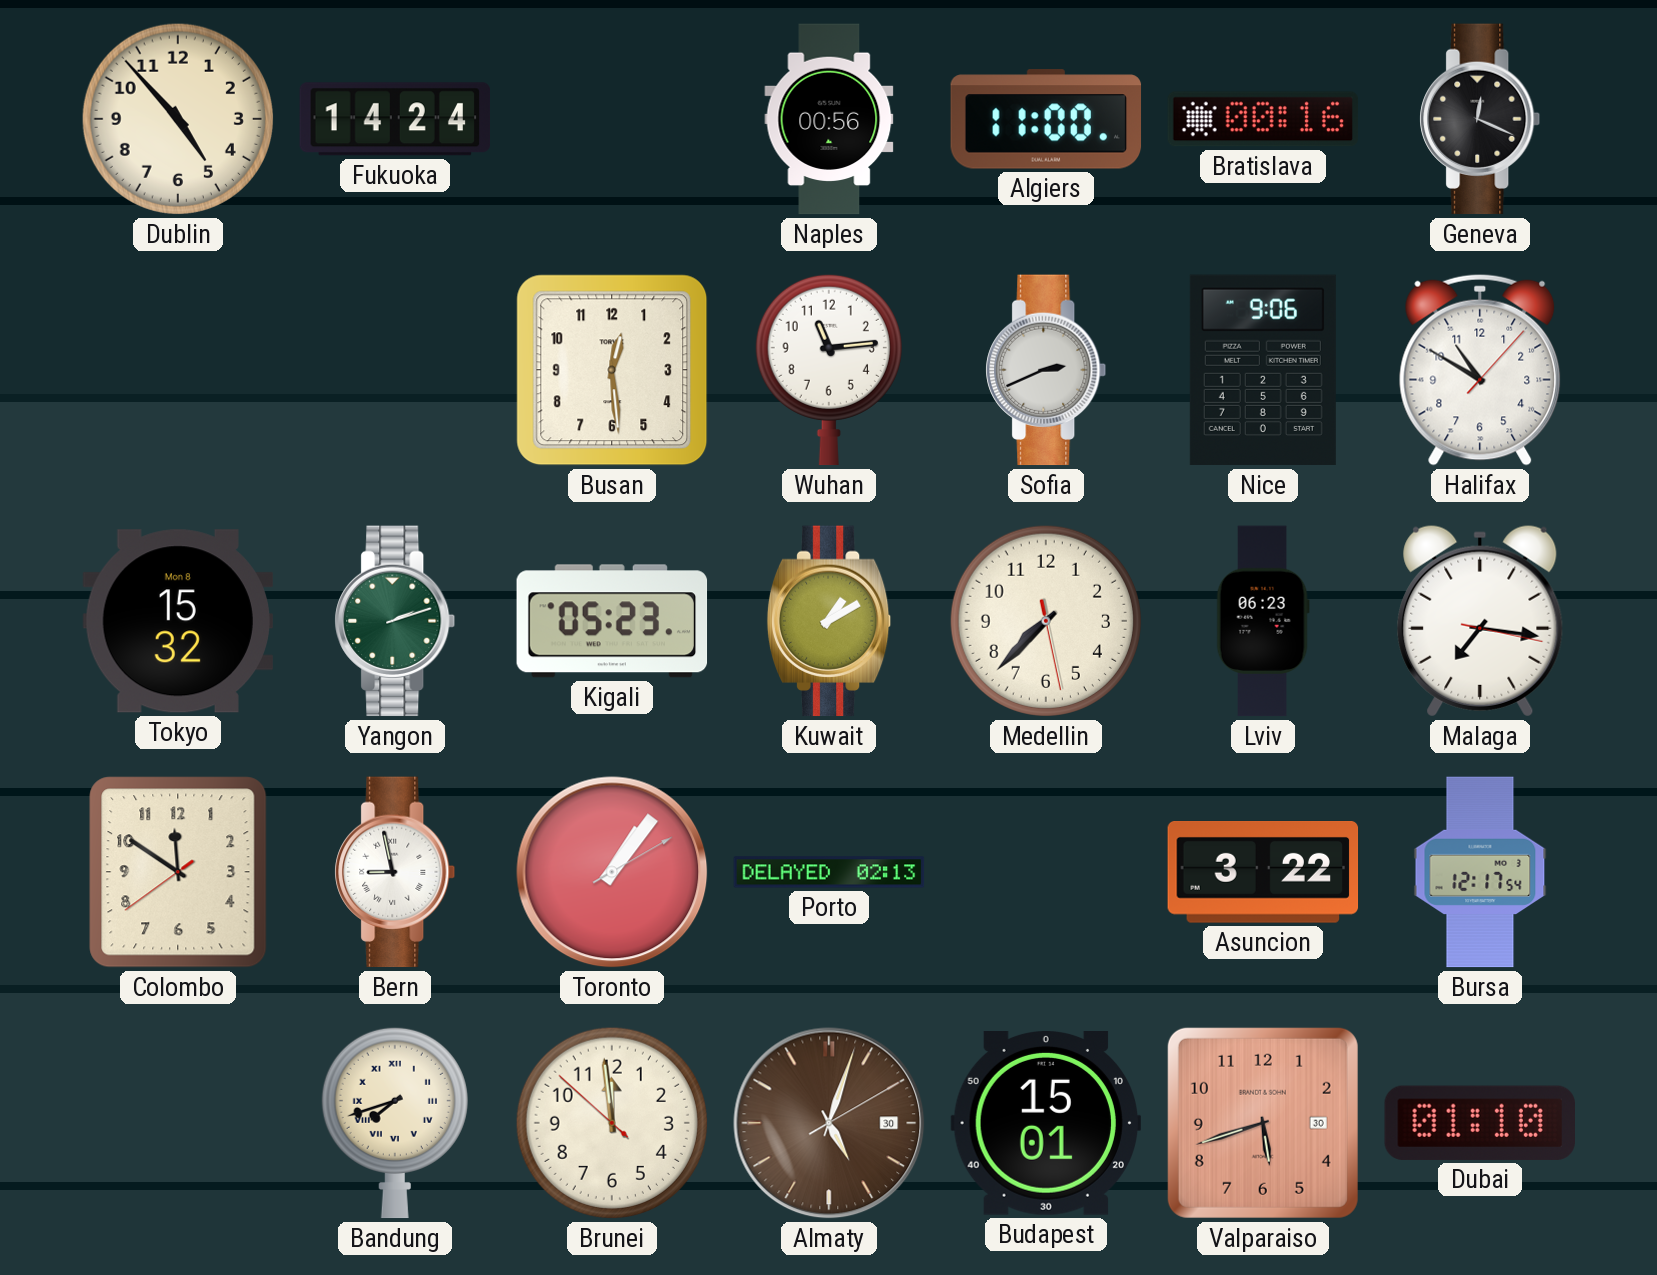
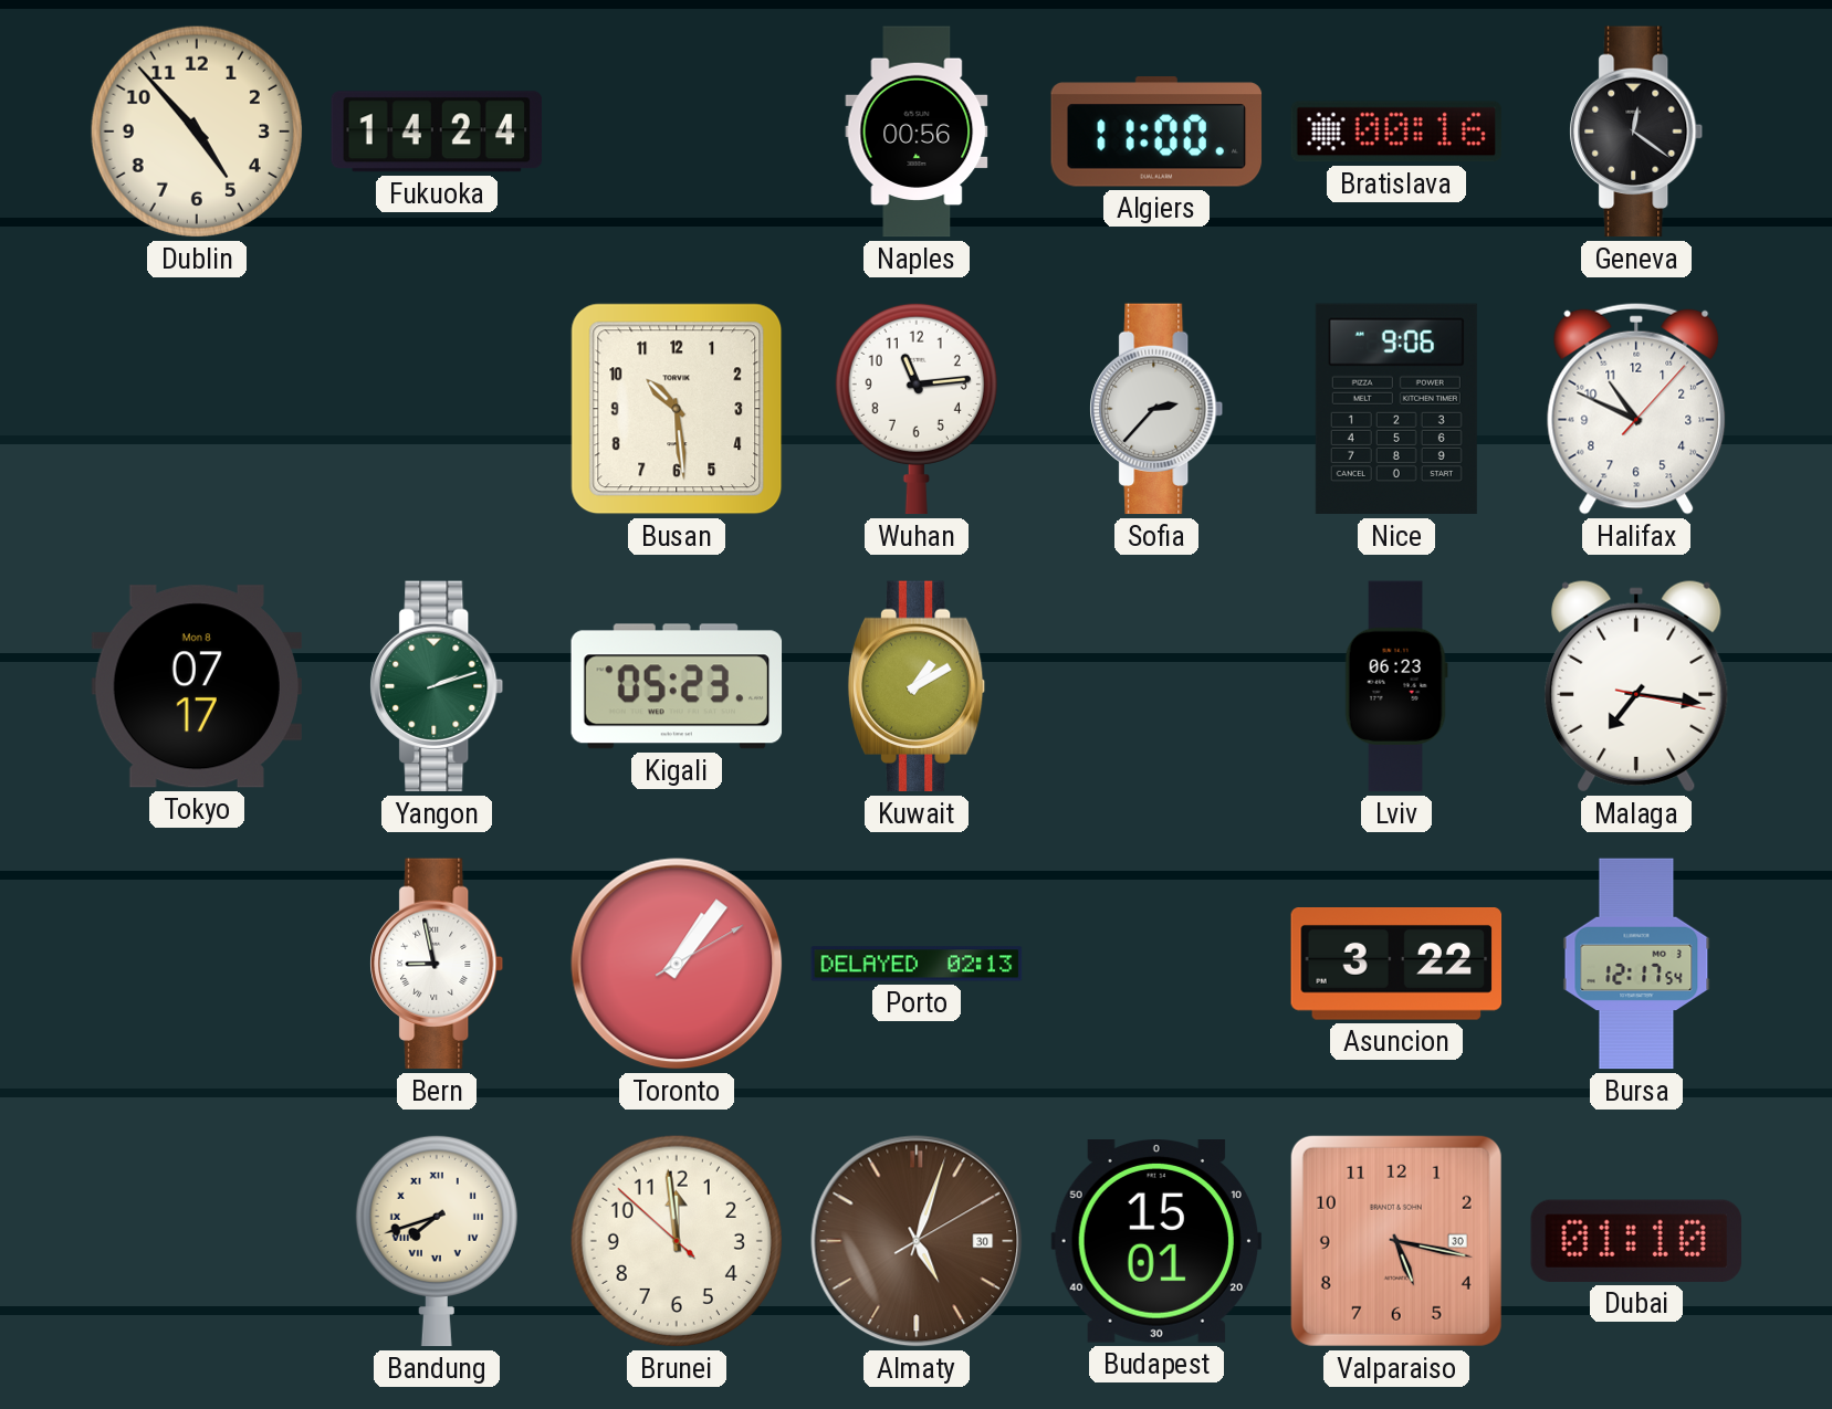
Geneva: 12:19 -> 12:21 (1636, 132)
Busan: 12:29 -> 10:29 (677, 409)
Sofia: 2:41 -> 2:37 (1156, 409)
Halifax: 10:50 -> 10:49 (1636, 409)
Tokyo: 15:32 -> 07:17 (196, 686)
Medellin: 7:37 -> none (1046, 621)
Colombo: 11:50 -> none (178, 872)
Valparaiso: 5:42 -> 5:17 (1396, 1241)
